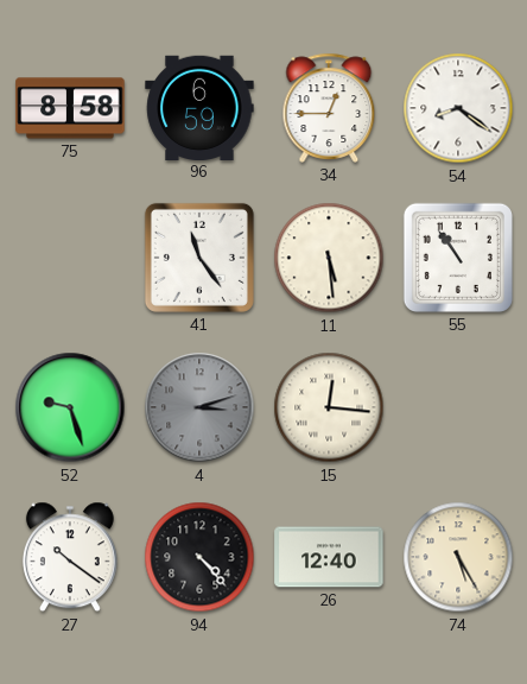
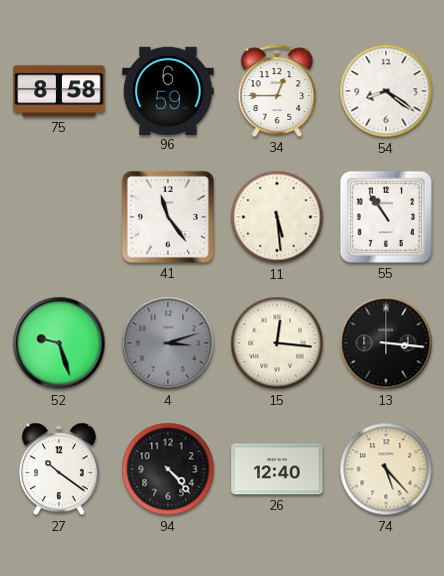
13: none -> 3:16 (386, 343)
74: 5:25 -> 5:23 (386, 469)
